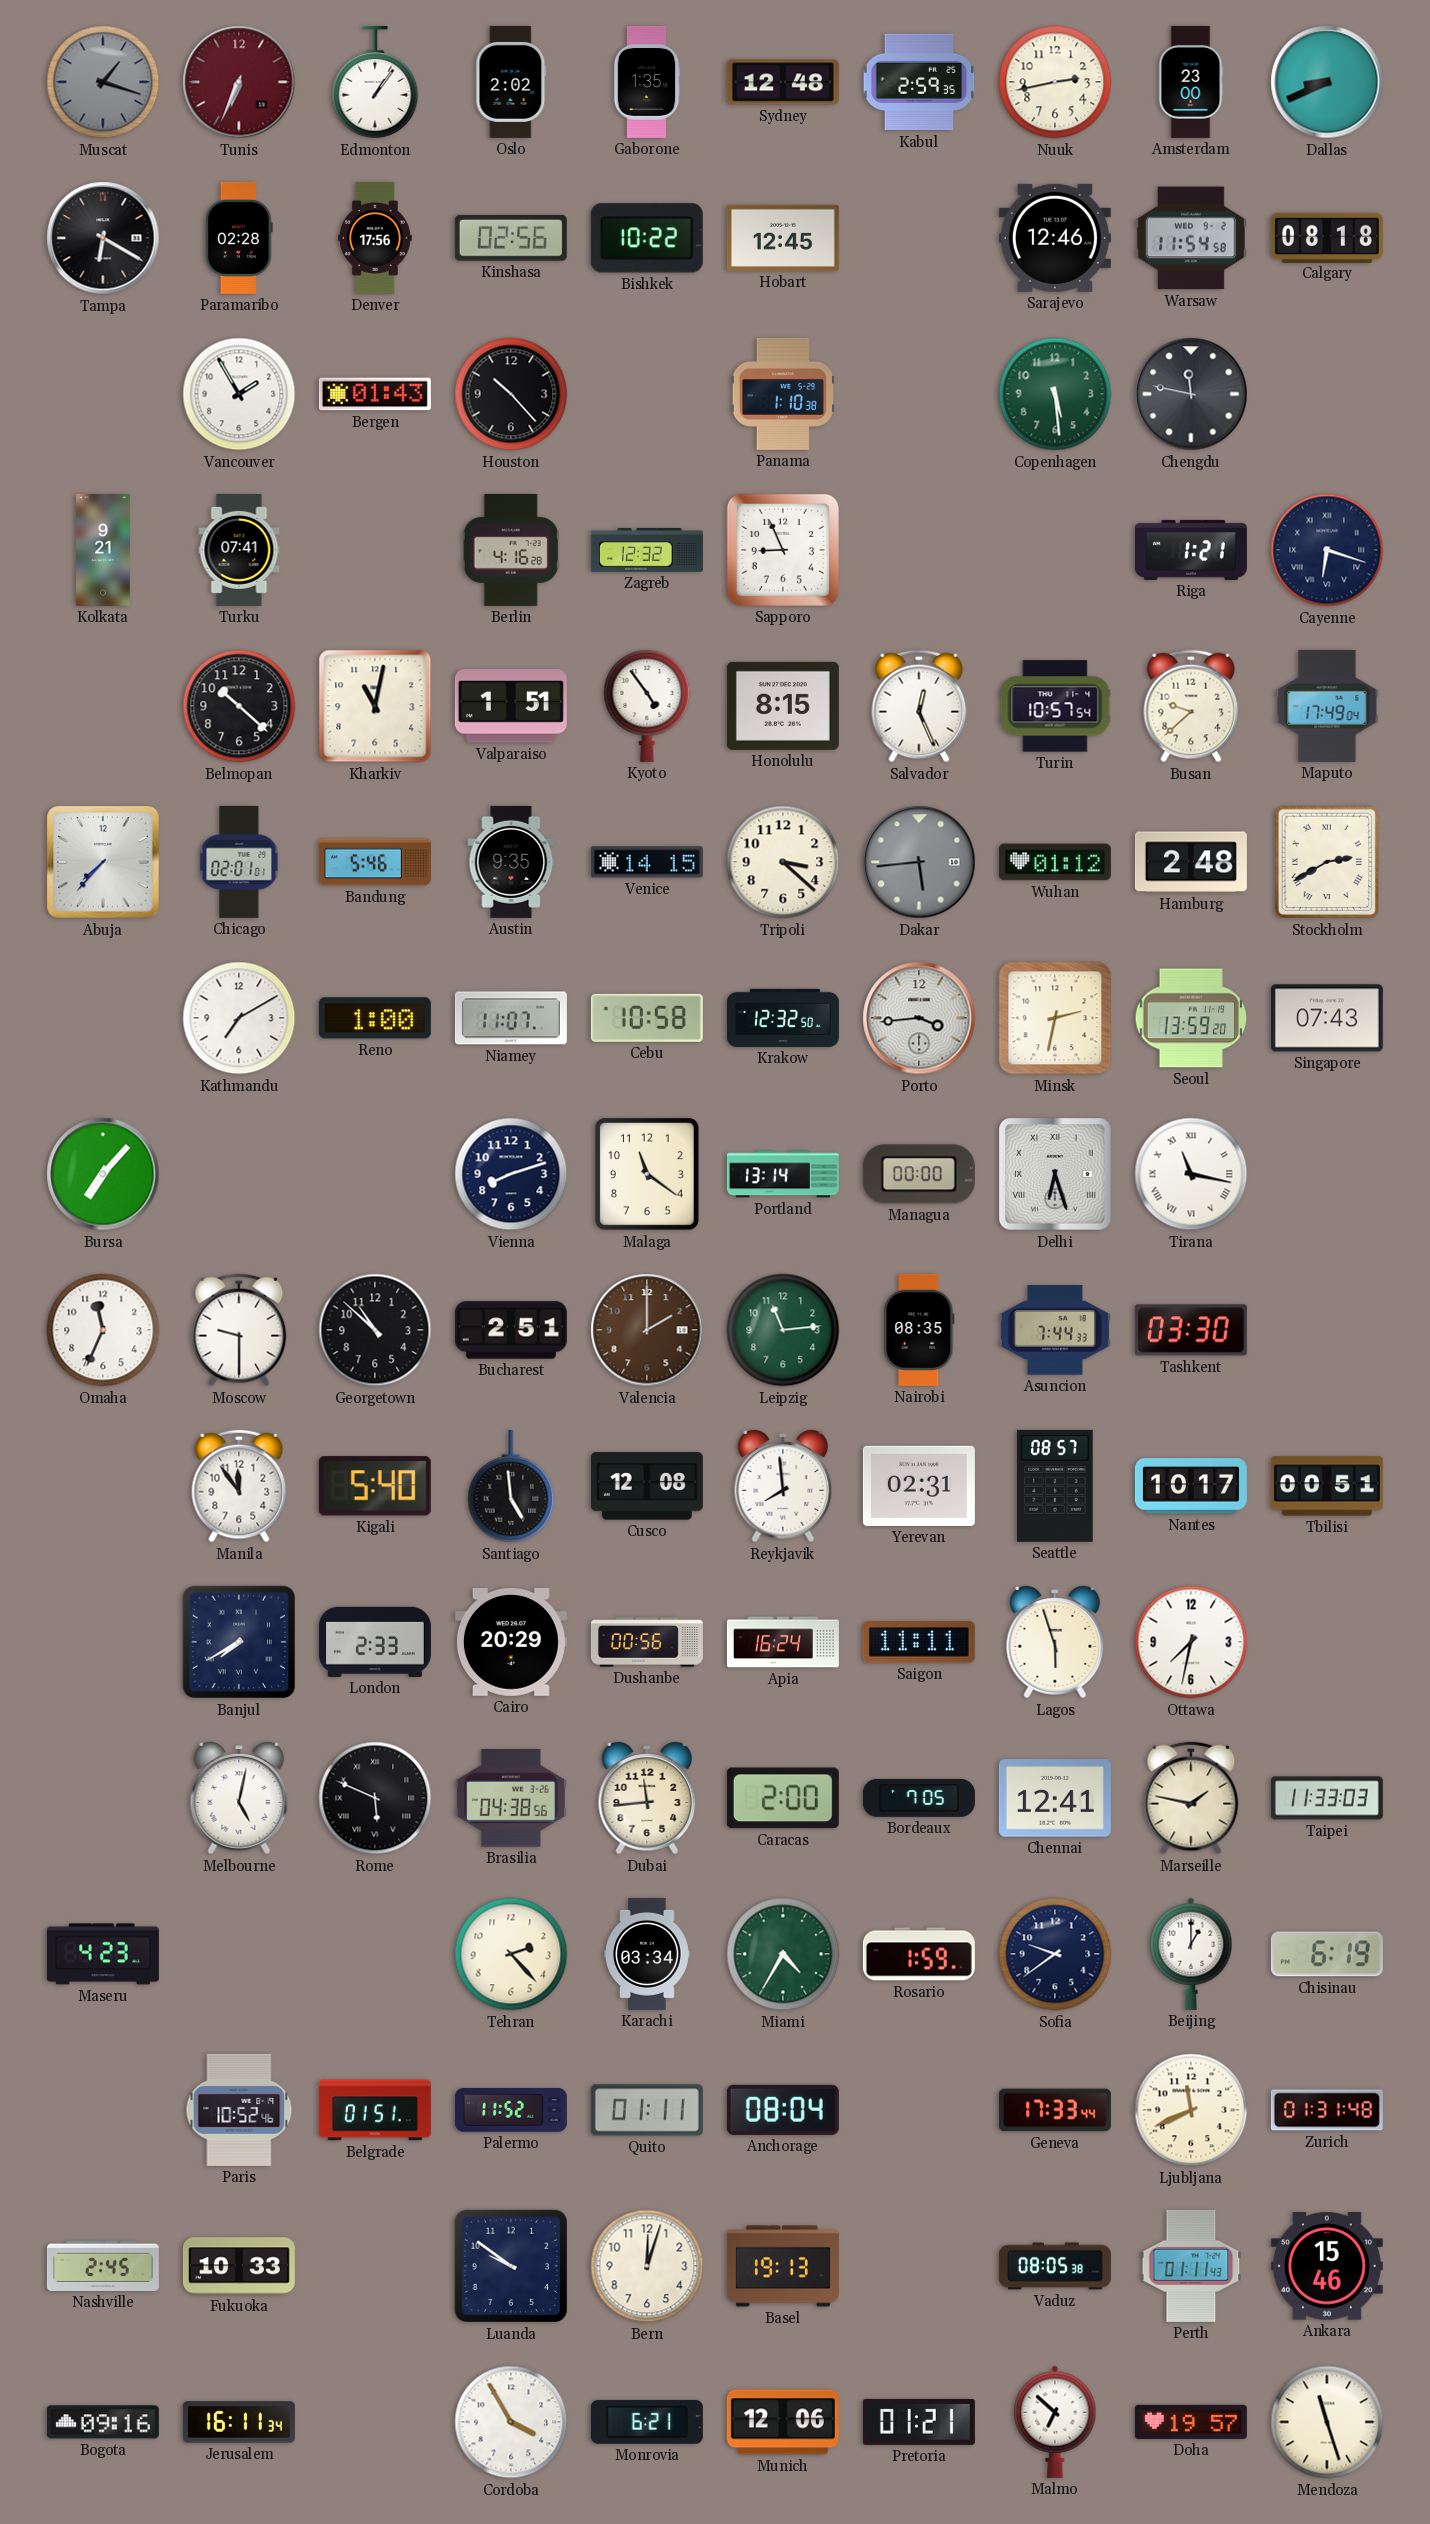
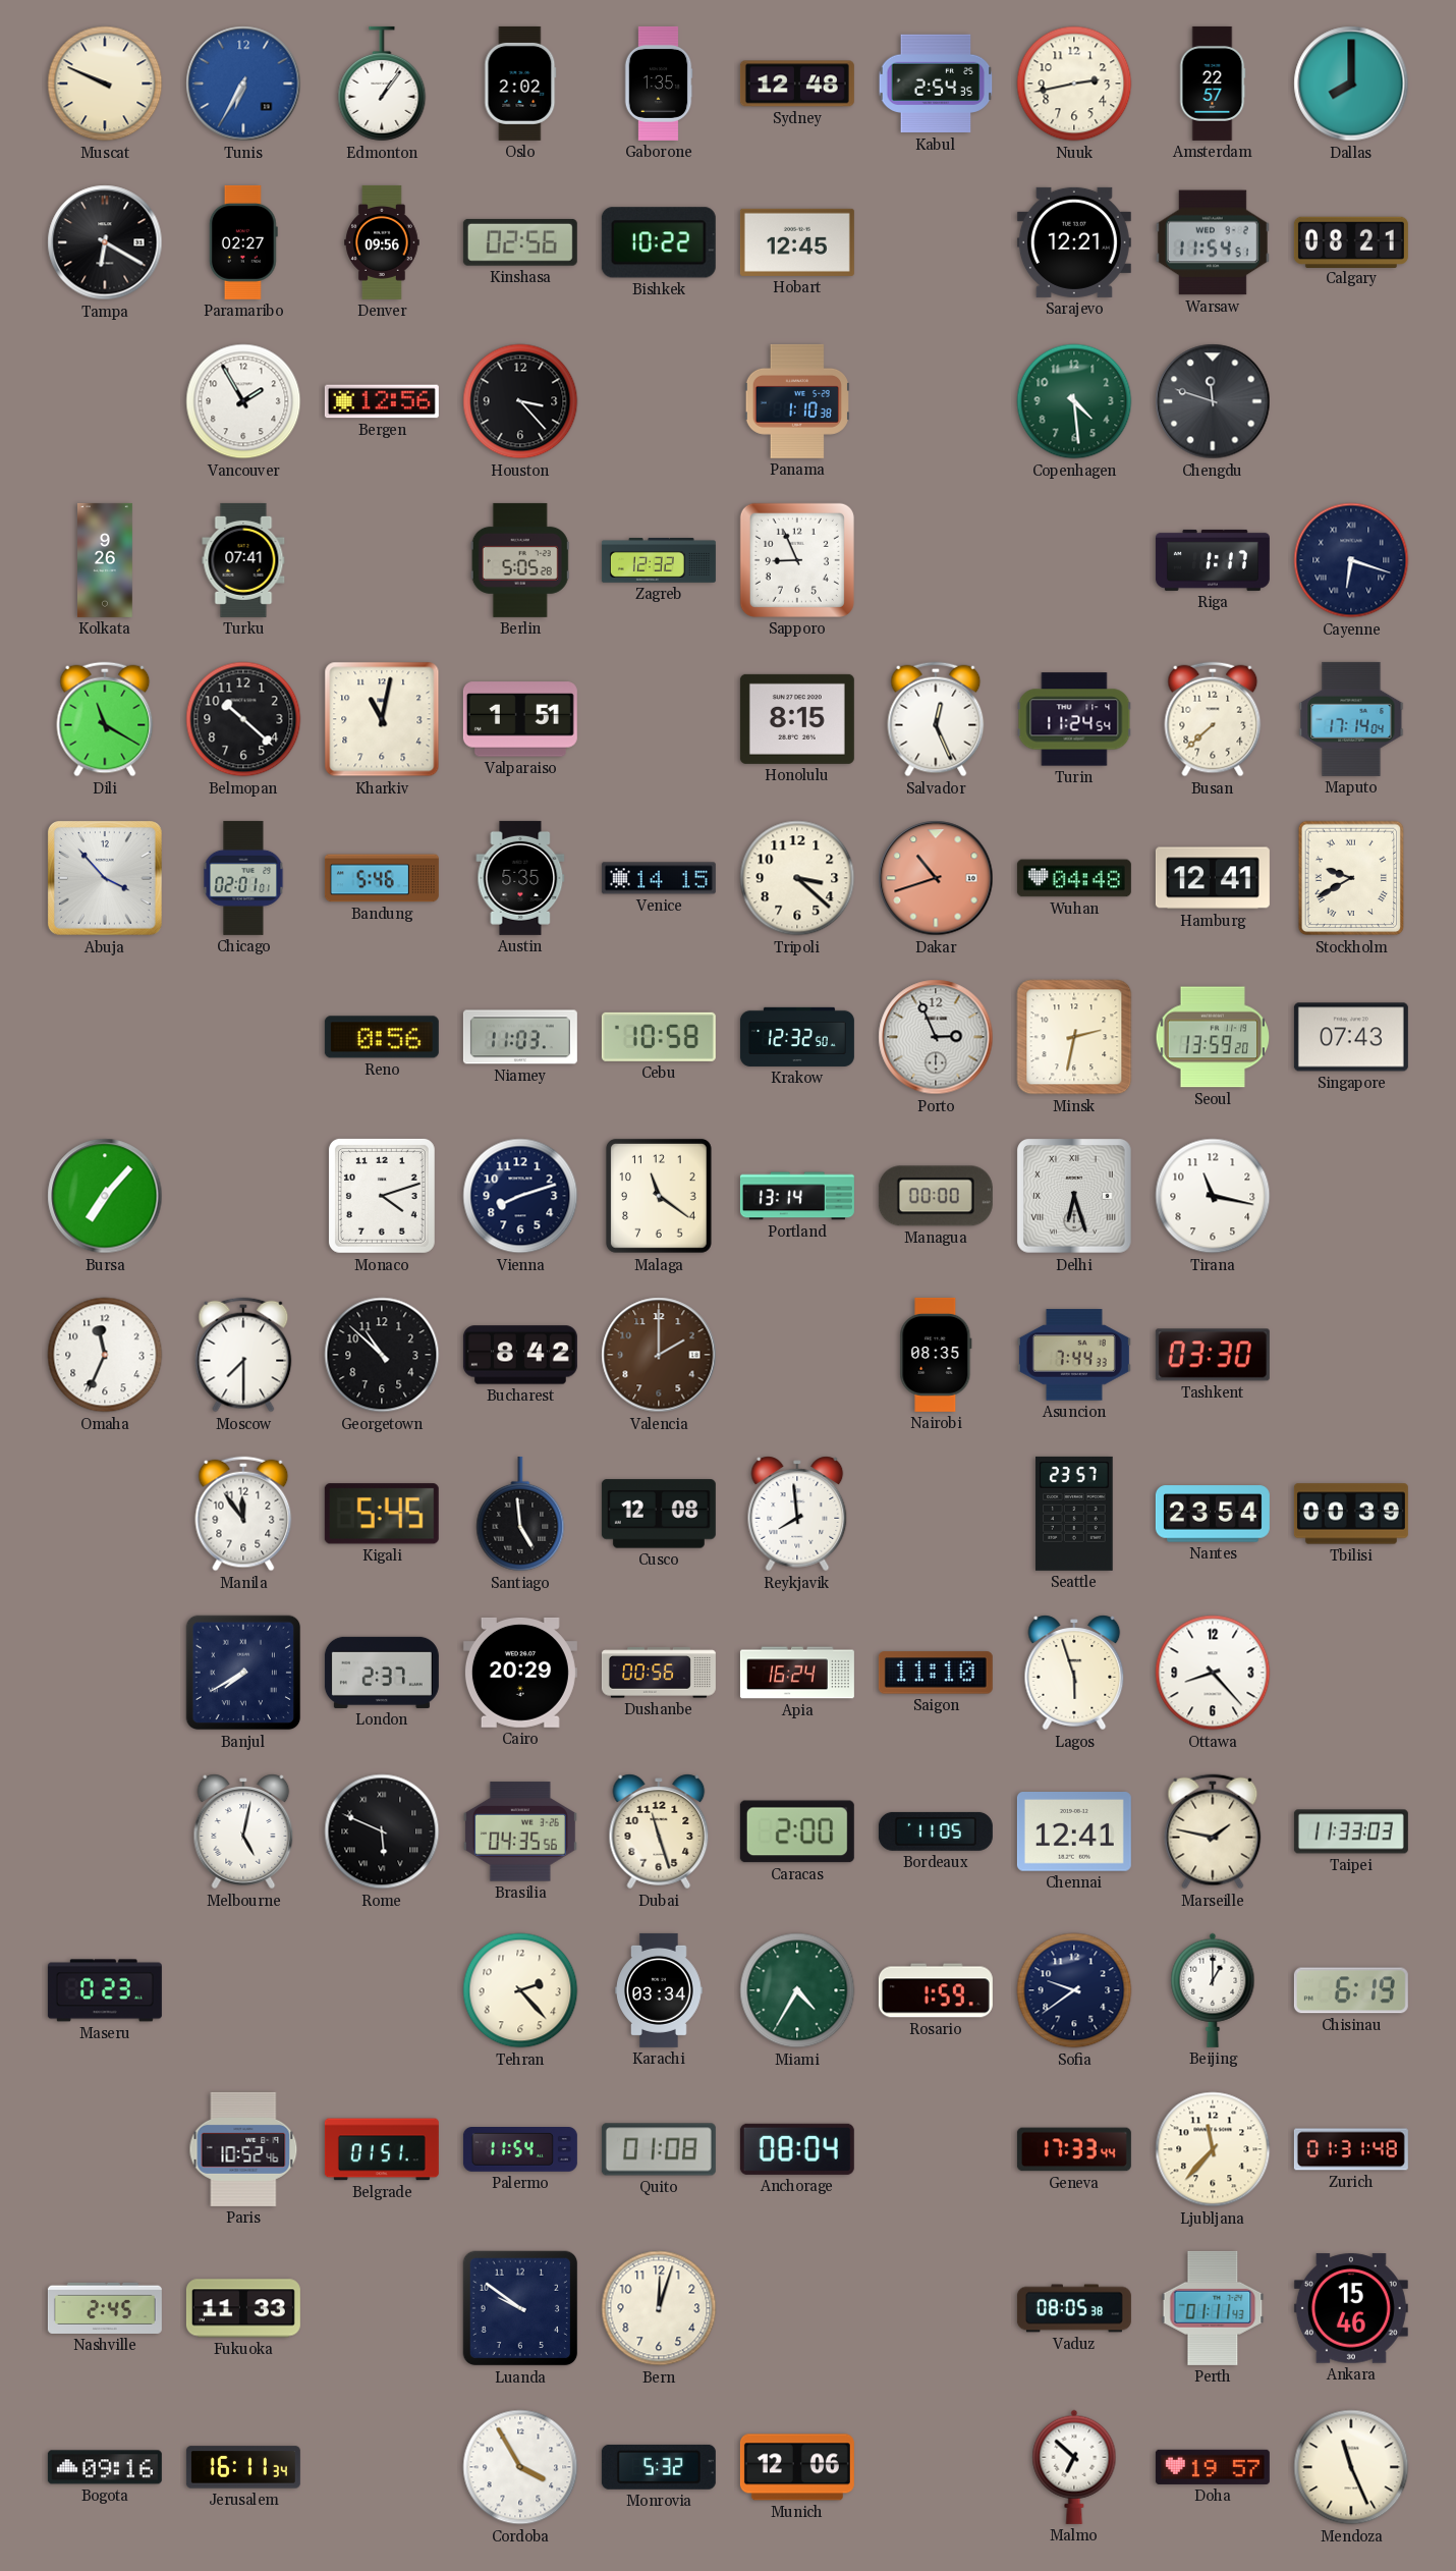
Muscat: 1:18 -> 9:49 (105, 84)
Muscat dial: grey -> cream (105, 84)
Tunis: 6:34 -> 6:35 (243, 84)
Tunis dial: burgundy -> blue (243, 84)
Kabul: 2:59 -> 2:54 (936, 84)
Amsterdam: 23:00 -> 22:57 (1213, 84)
Dallas: 8:41 -> 8:00 (1351, 84)
Paramaribo: 02:28 -> 02:27 (243, 242)
Denver: 17:56 -> 09:56 (382, 242)
Sarajevo: 12:46 -> 12:21 (1074, 242)
Warsaw: 11:54:58 -> 11:54:51 (1213, 242)
Calgary: 08:18 -> 08:21 (1351, 241)
Bergen: 01:43 -> 12:56 (382, 401)
Houston: 10:23 -> 3:23 (520, 401)
Copenhagen: 5:29 -> 4:29 (1074, 401)
Chengdu: 11:47 -> 11:48 (1213, 401)
Kolkata: 9:21 -> 9:26 (106, 560)
Berlin: 4:16 -> 5:05 (520, 560)
Riga: 1:21 -> 1:17 (1213, 560)
Dili: none -> 11:20 (105, 719)
Kyoto: 4:54 -> none (647, 705)
Turin: 10:57 -> 11:24 (1074, 719)
Busan: 9:38 -> 7:38 (1213, 719)
Maputo: 17:49 -> 17:14 (1351, 719)
Abuja: 7:37 -> 3:53 (106, 879)
Austin: 9:35 -> 5:35 (520, 878)
Dakar: 5:44 -> 10:42 (936, 878)
Dakar dial: grey -> salmon (936, 878)
Wuhan: 01:12 -> 04:48 (1074, 878)
Hamburg: 2:48 -> 12:41 (1213, 878)
Stockholm: 2:40 -> 9:40 (1351, 878)
Kathmandu: 7:10 -> none (239, 1018)
Reno: 1:00 -> 0:56 (382, 1037)
Niamey: 11:07 -> 11:03 (520, 1037)
Porto: 3:44 -> 2:56 (936, 1037)
Monaco: none -> 4:12 (382, 1196)
Tirana numerals: Roman -> Arabic (1213, 1196)
Moscow: 9:30 -> 7:30 (243, 1355)
Bucharest: 2:51 -> 8:42 (520, 1355)
Leipzig: 11:14 -> none (783, 1330)
Kigali: 5:40 -> 5:45 (382, 1514)
Yerevan: 02:31 -> none (919, 1486)
Seattle: 08:57 -> 23:57 (1074, 1514)
Nantes: 10:17 -> 23:54 (1213, 1514)
Tbilisi: 00:51 -> 00:39 (1351, 1514)
London: 2:33 -> 2:37 (382, 1673)
Saigon: 11:11 -> 11:10 (936, 1673)
Ottawa: 7:32 -> 8:23 (1213, 1673)
Brasilia: 04:38 -> 04:35 (520, 1831)
Dubai: 11:44 -> 11:27 (659, 1831)
Bordeaux: 7:05 -> 11:05 (936, 1831)
Maseru: 4:23 -> 0:23 (105, 1990)
Palermo: 11:52 -> 11:54 (520, 2149)
Quito: 01:11 -> 01:08 (659, 2149)
Ljubljana: 11:41 -> 11:37 (1213, 2149)
Fukuoka: 10:33 -> 11:33 (243, 2308)
Basel: 19:13 -> none (783, 2266)
Monrovia: 6:21 -> 5:32 (659, 2467)
Pretoria: 01:21 -> none (919, 2422)
Mendoza: 11:27 -> 11:26 (1351, 2467)
